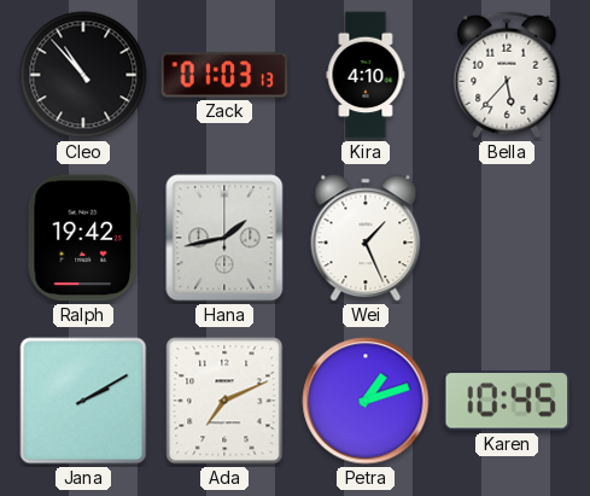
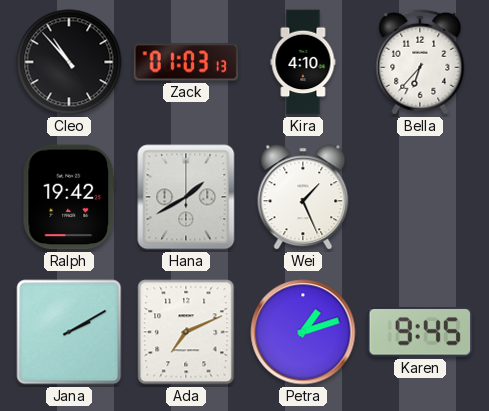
Bella: 5:37 -> 6:37 (420, 62)
Hana: 1:43 -> 1:40 (186, 197)
Karen: 10:45 -> 9:45 (420, 332)
